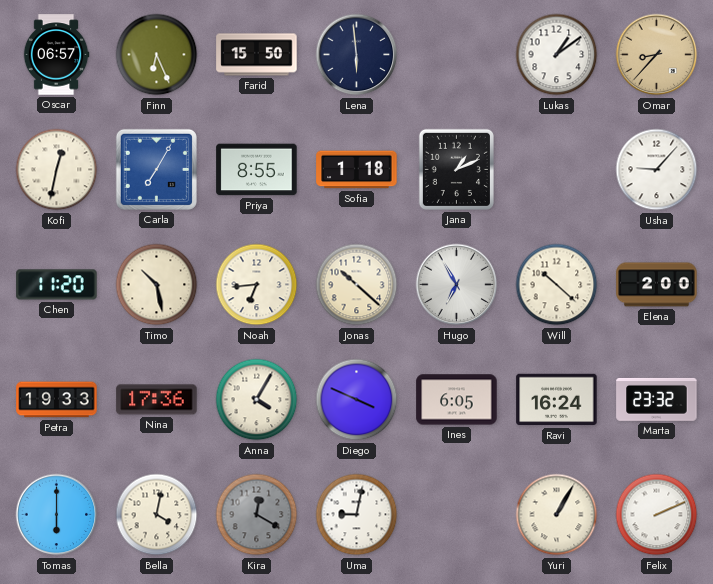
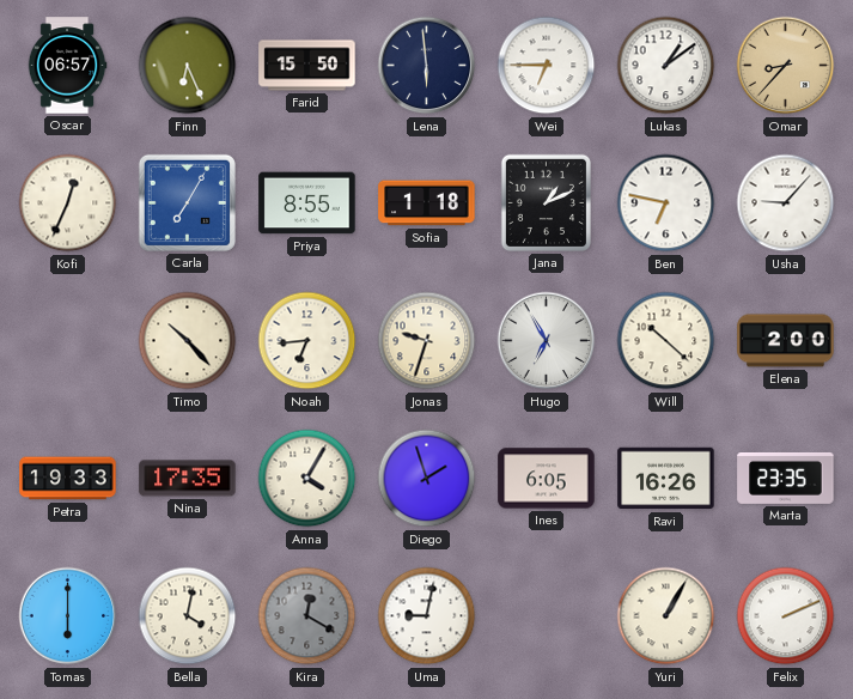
Wei: none -> 6:45 (547, 66)
Kofi: 12:32 -> 12:34 (68, 203)
Ben: none -> 6:47 (666, 203)
Chen: 11:20 -> none (57, 285)
Timo: 10:28 -> 10:23 (188, 341)
Jonas: 10:22 -> 9:33 (427, 341)
Nina: 17:36 -> 17:35 (188, 479)
Diego: 3:49 -> 1:57 (427, 479)
Ravi: 16:24 -> 16:26 (666, 479)
Marta: 23:32 -> 23:35 (786, 478)
